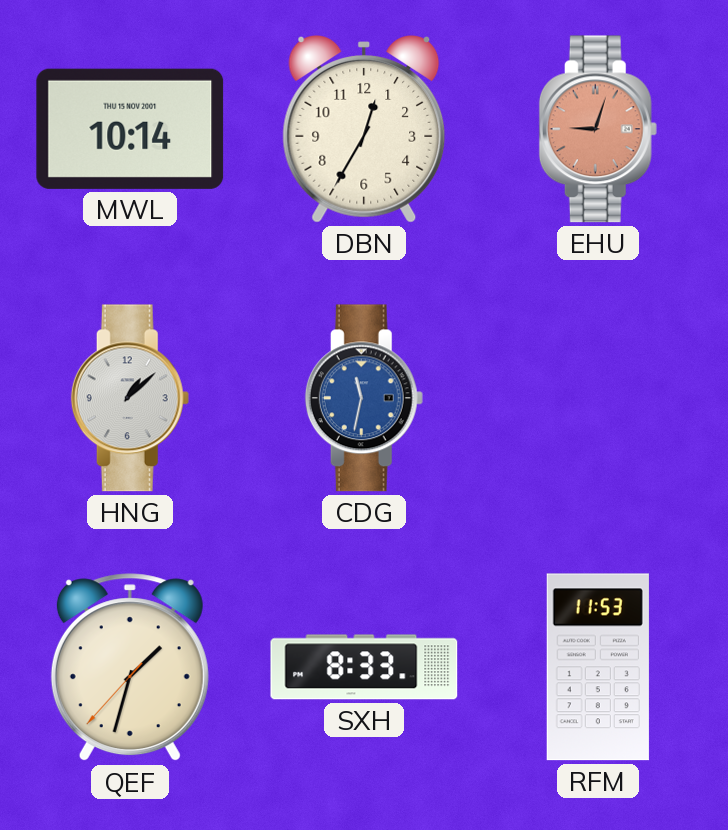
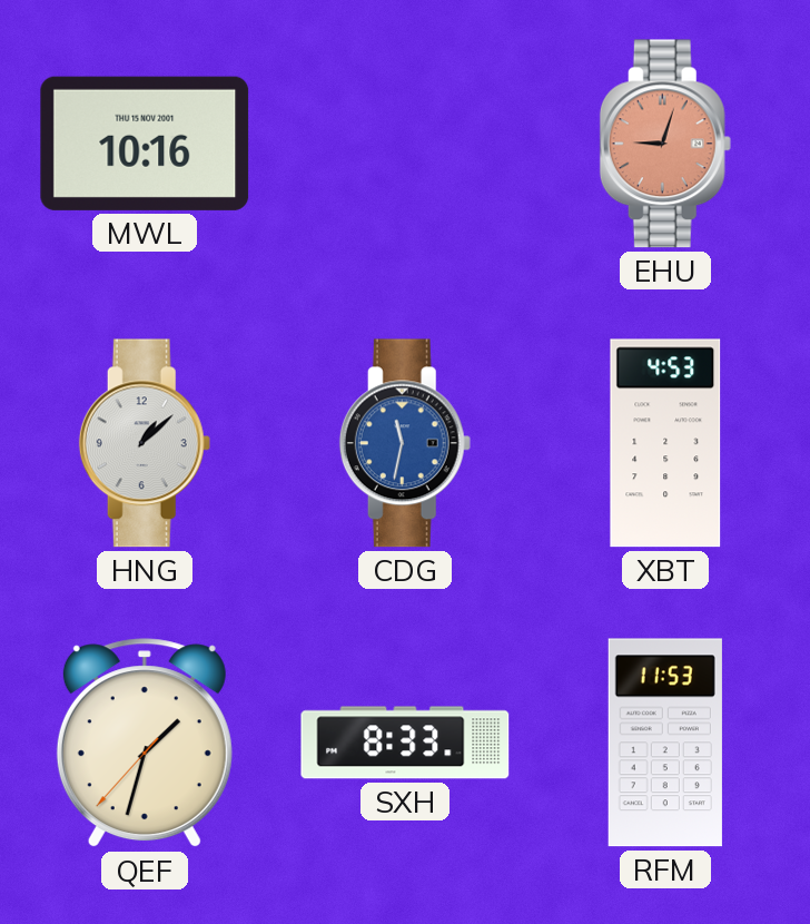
MWL: 10:14 -> 10:16 (145, 144)
DBN: 12:35 -> none (364, 129)
XBT: none -> 4:53 (665, 443)
